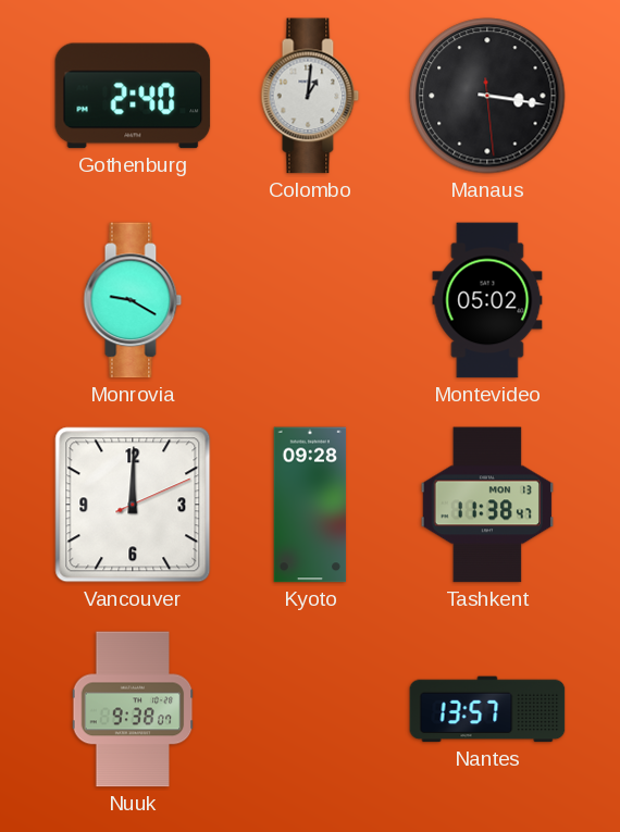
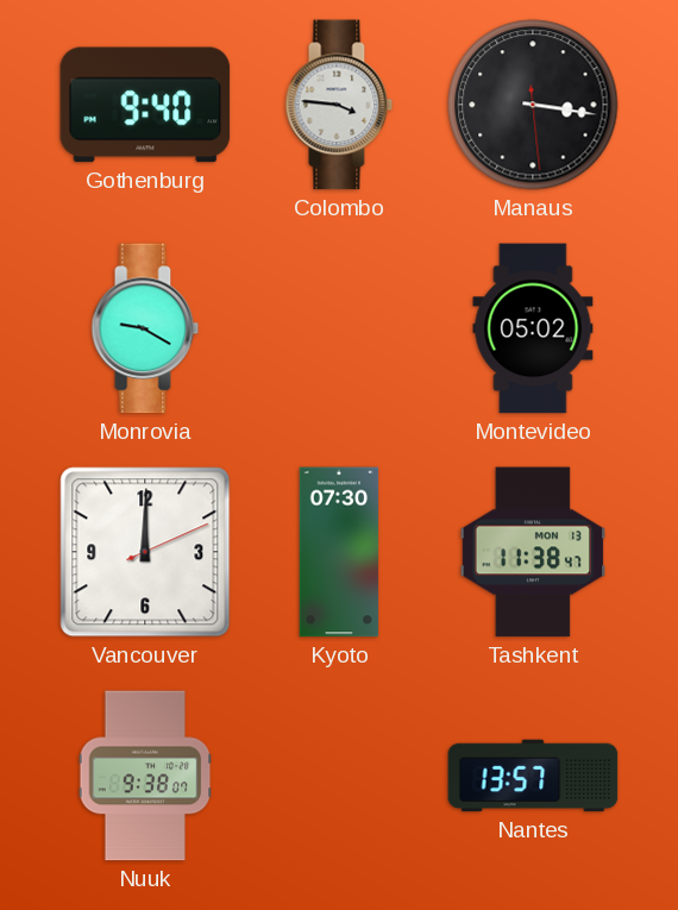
Gothenburg: 2:40 -> 9:40 (145, 105)
Colombo: 1:01 -> 3:46 (339, 105)
Kyoto: 09:28 -> 07:30 (339, 552)
